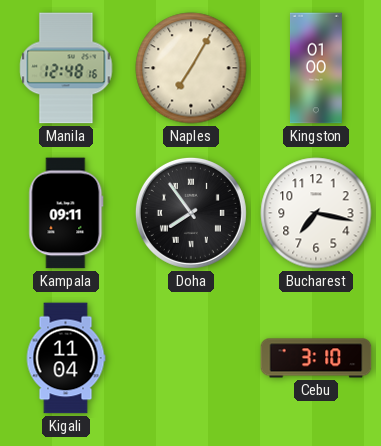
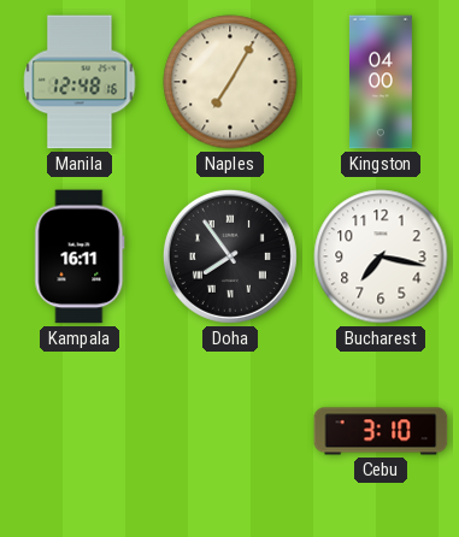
Kingston: 01:00 -> 04:00 (381, 82)
Kampala: 09:11 -> 16:11 (80, 256)
Kigali: 11:04 -> none (66, 358)
